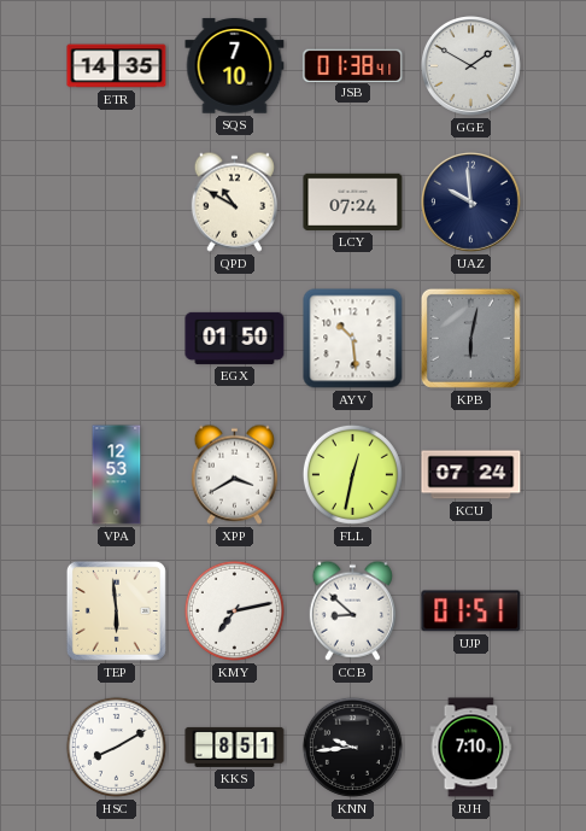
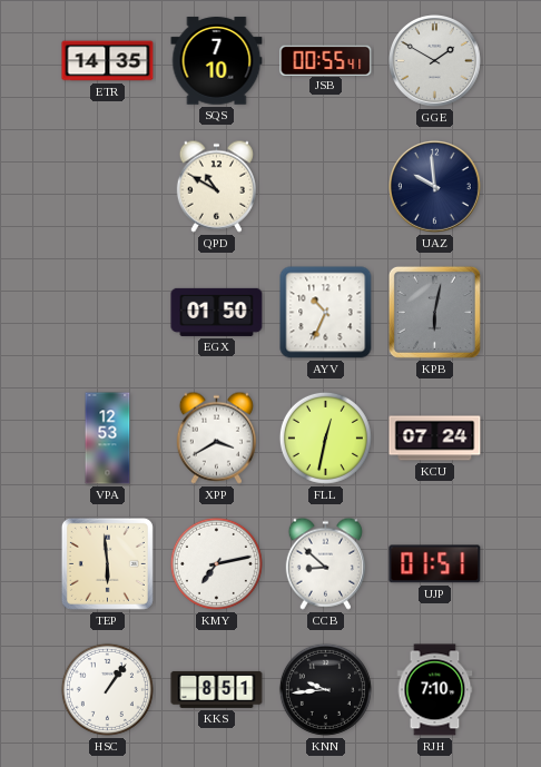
JSB: 01:38 -> 00:55 (326, 60)
LCY: 07:24 -> none (353, 201)
AYV: 10:29 -> 10:34 (326, 313)
HSC: 8:10 -> 1:06 (107, 689)
